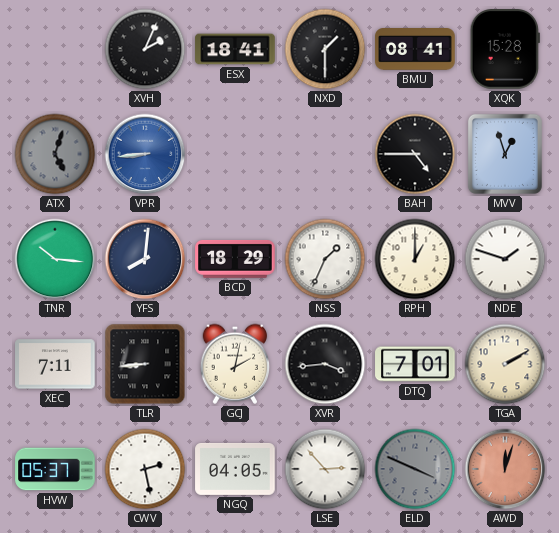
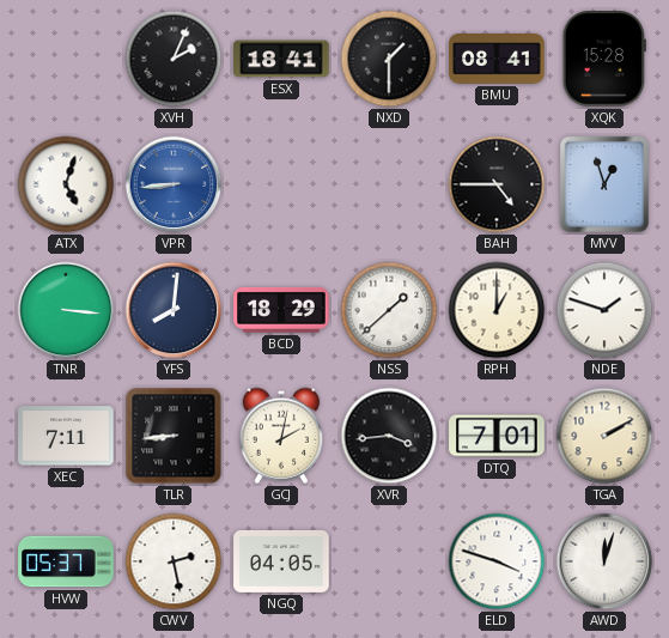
ATX dial: grey -> white (66, 184)
TNR: 10:16 -> 3:16 (66, 310)
NSS: 1:34 -> 1:38 (389, 310)
LSE: 2:53 -> none (325, 469)
ELD: 3:49 -> 3:48 (497, 561)
ELD dial: grey -> white (497, 561)
AWD dial: salmon -> white (604, 561)
